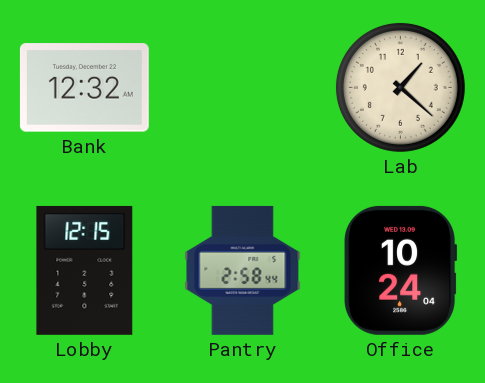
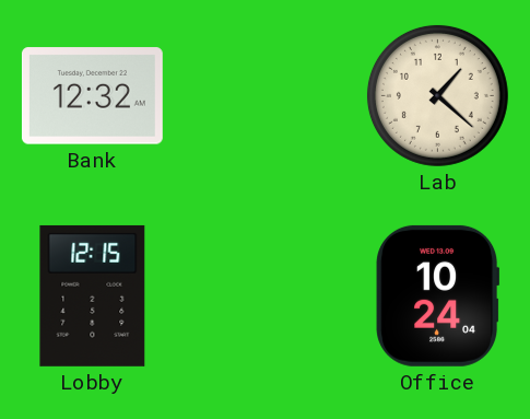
Pantry: 2:58 -> none (243, 270)
